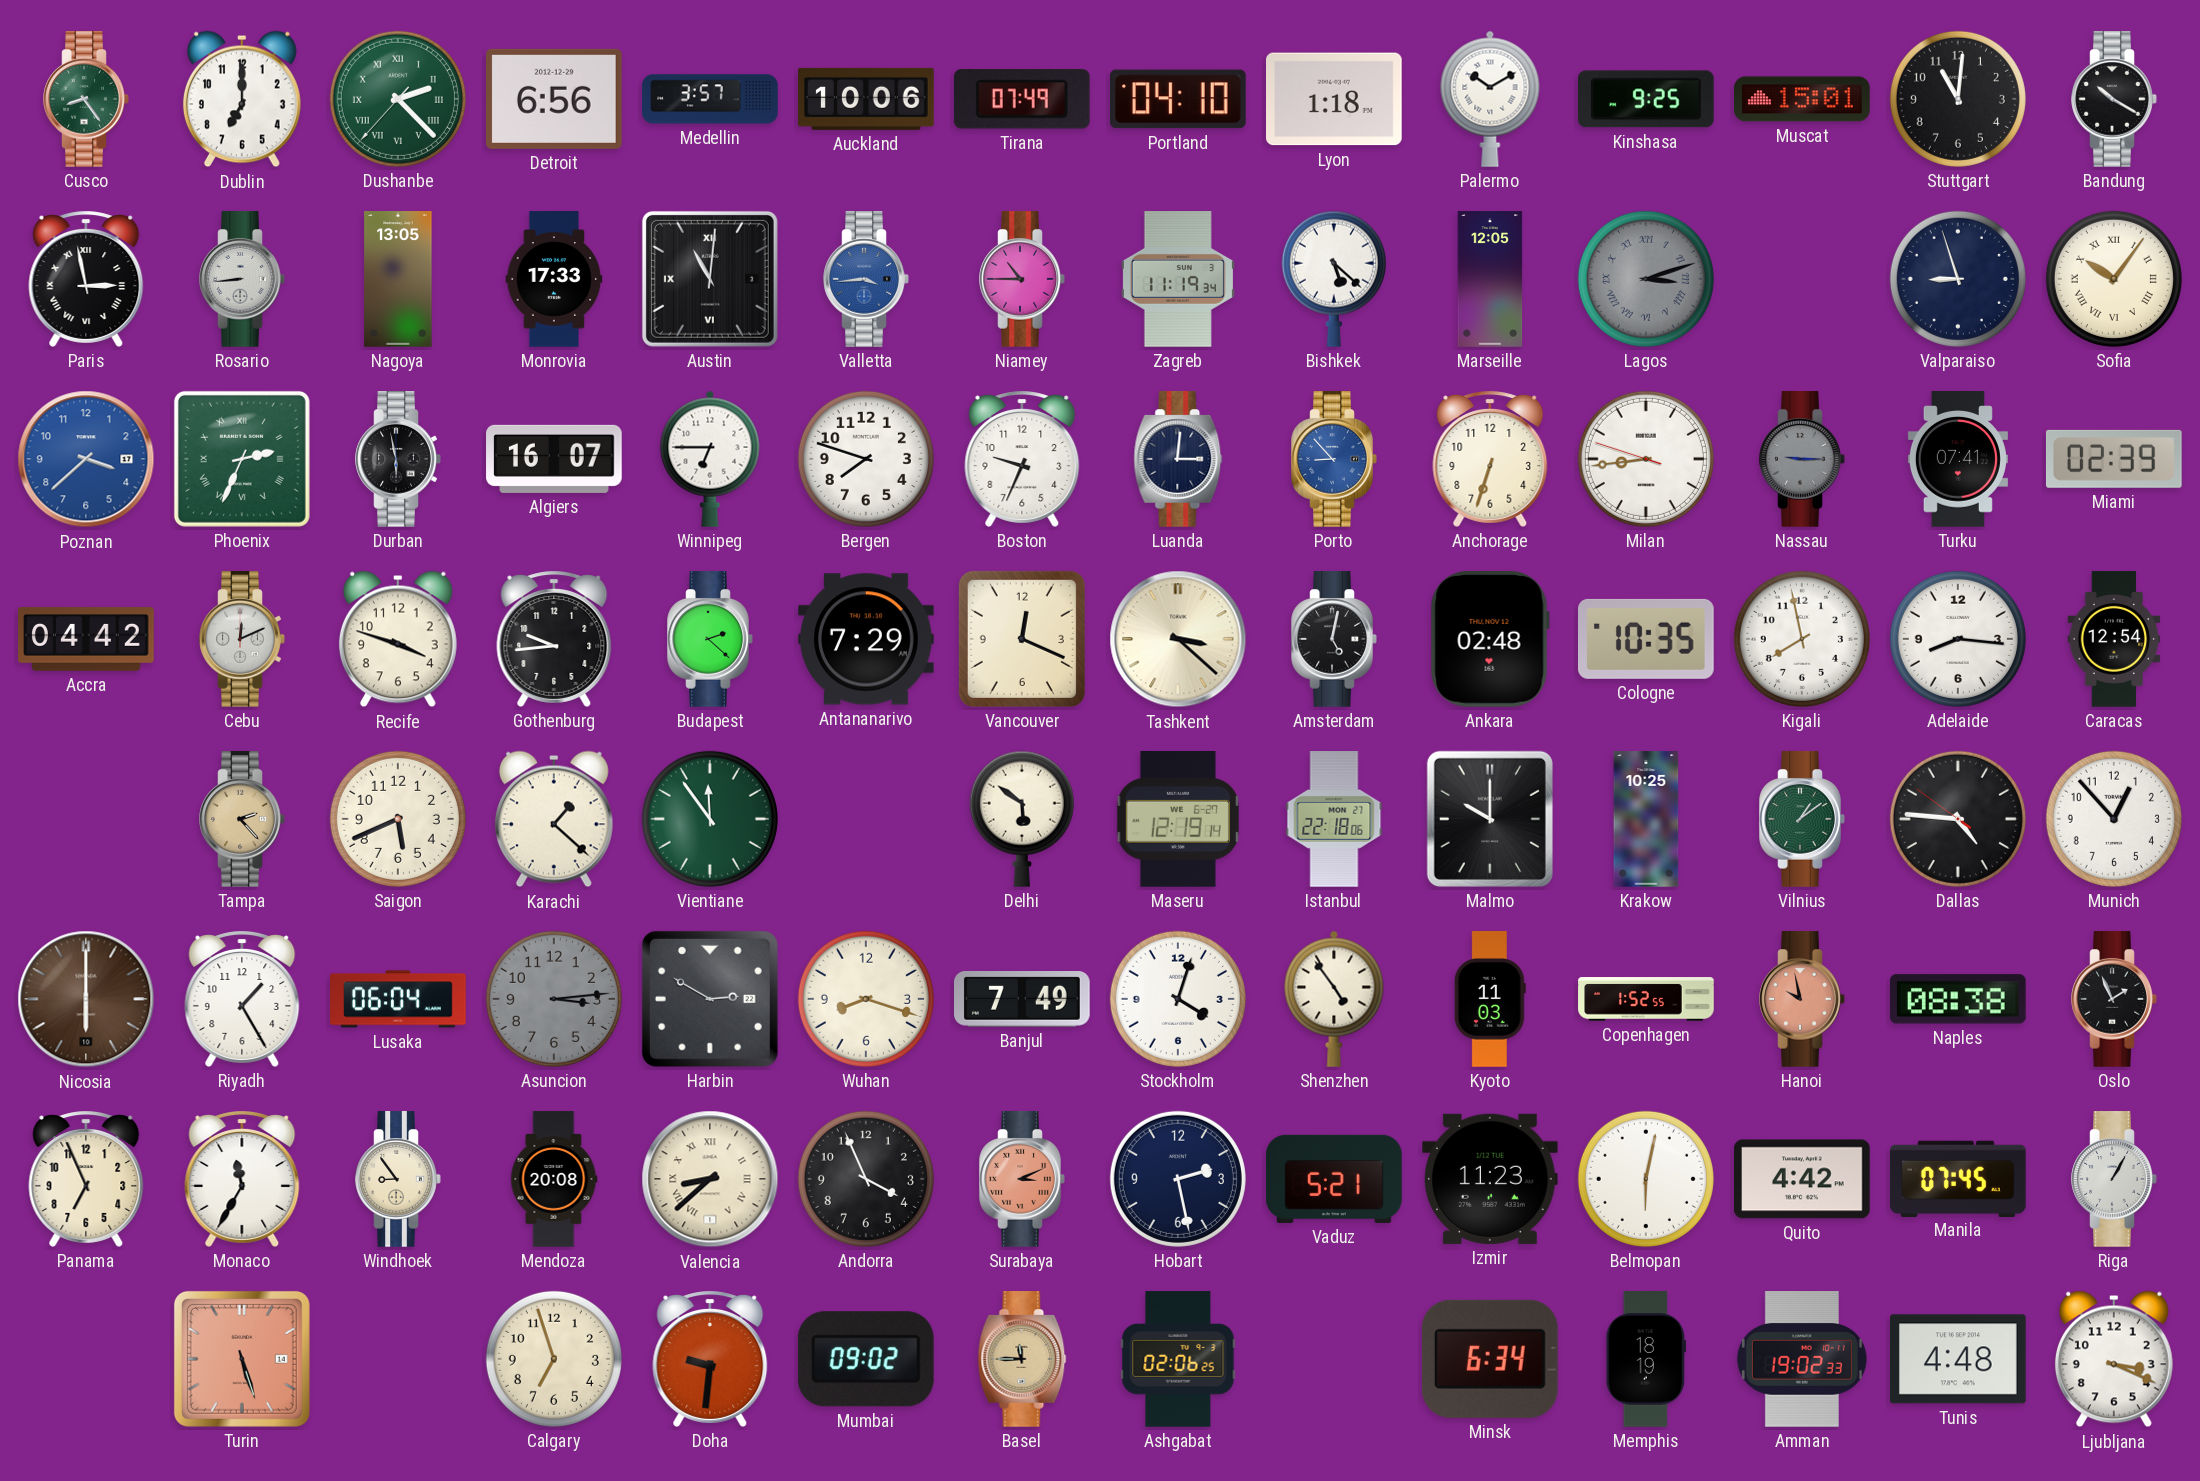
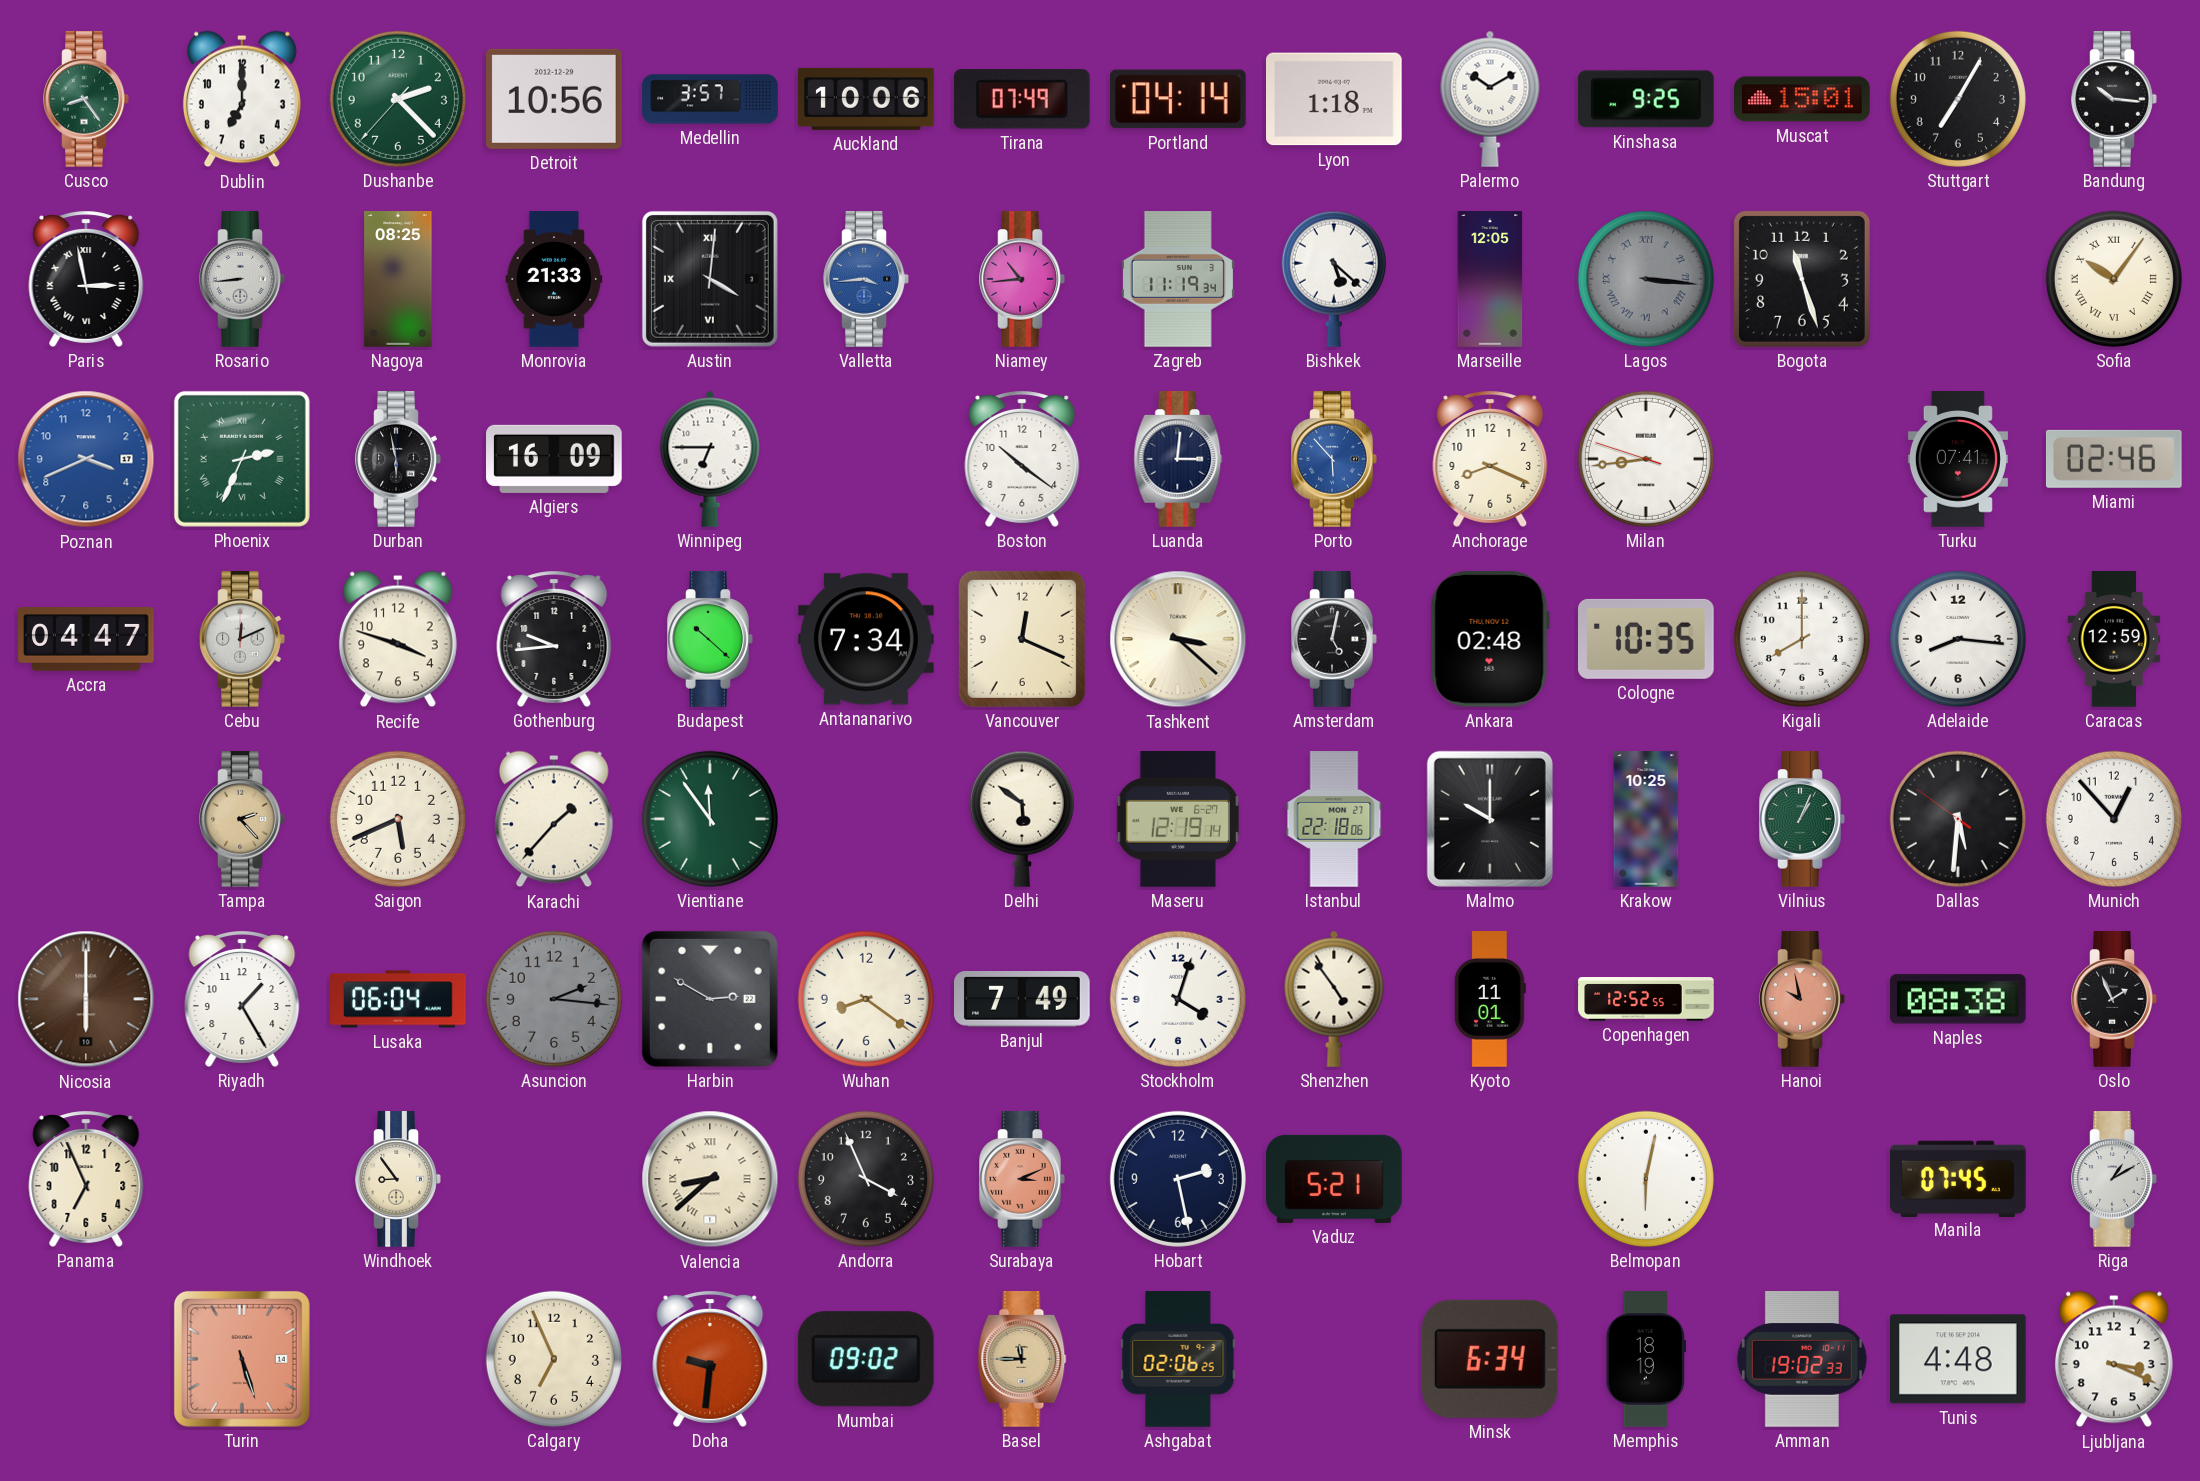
Dushanbe numerals: Roman -> Arabic (398, 99)
Detroit: 6:56 -> 10:56 (555, 99)
Portland: 04:10 -> 04:14 (1179, 99)
Stuttgart: 11:01 -> 7:05 (1958, 99)
Bandung: 10:20 -> 10:16 (2114, 99)
Nagoya: 13:05 -> 08:25 (398, 279)
Monrovia: 17:33 -> 21:33 (554, 279)
Austin: 11:01 -> 4:01 (710, 279)
Niamey: 10:45 -> 10:44 (1022, 279)
Lagos: 3:12 -> 3:16 (1646, 279)
Bogota: none -> 11:27 (1802, 279)
Valparaiso: 8:57 -> none (1958, 279)
Poznan: 3:38 -> 3:41 (86, 459)
Algiers: 16:07 -> 16:09 (554, 459)
Bergen: 7:48 -> none (866, 459)
Boston: 9:34 -> 10:21 (1022, 459)
Porto: 8:53 -> 5:53 (1334, 459)
Anchorage: 6:33 -> 8:19 (1490, 459)
Nassau: 9:15 -> none (1802, 459)
Miami: 02:39 -> 02:46 (2114, 459)
Accra: 04:42 -> 04:47 (86, 639)
Budapest: 2:22 -> 10:22 (710, 639)
Antananarivo: 7:29 -> 7:34 (866, 639)
Kigali: 7:58 -> 8:00 (1802, 639)
Caracas: 12:54 -> 12:59 (2114, 639)
Karachi: 1:22 -> 1:37 (554, 819)
Vilnius: 1:09 -> 1:04 (1802, 819)
Dallas: 4:45 -> 5:30 (1958, 819)
Asuncion: 3:14 -> 2:16 (554, 999)
Wuhan: 8:18 -> 8:21 (866, 999)
Kyoto: 11:03 -> 11:01 (1490, 999)
Copenhagen: 1:52 -> 12:52 (1646, 999)
Monaco: 11:35 -> none (242, 1179)
Mendoza: 20:08 -> none (554, 1179)
Izmir: 11:23 -> none (1491, 1179)
Quito: 4:42 -> none (1803, 1179)
Riga: 1:05 -> 1:10 (2114, 1179)
Calgary: 6:57 -> 6:56 (554, 1359)
